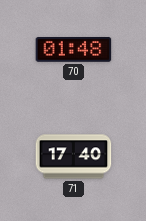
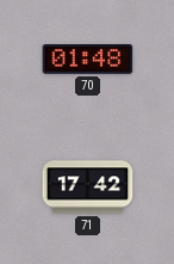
71: 17:40 -> 17:42 (88, 188)
